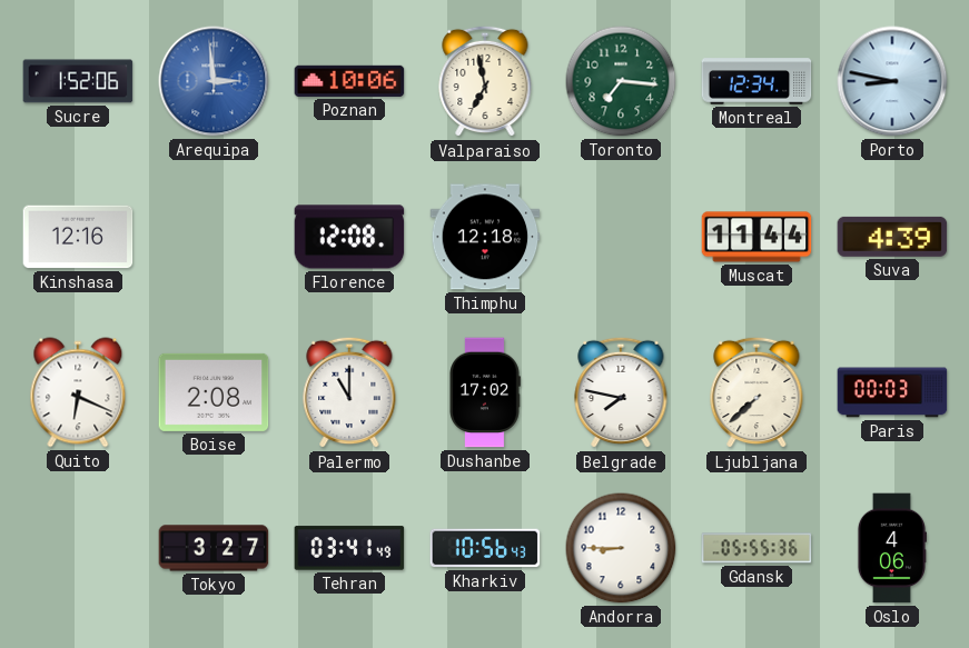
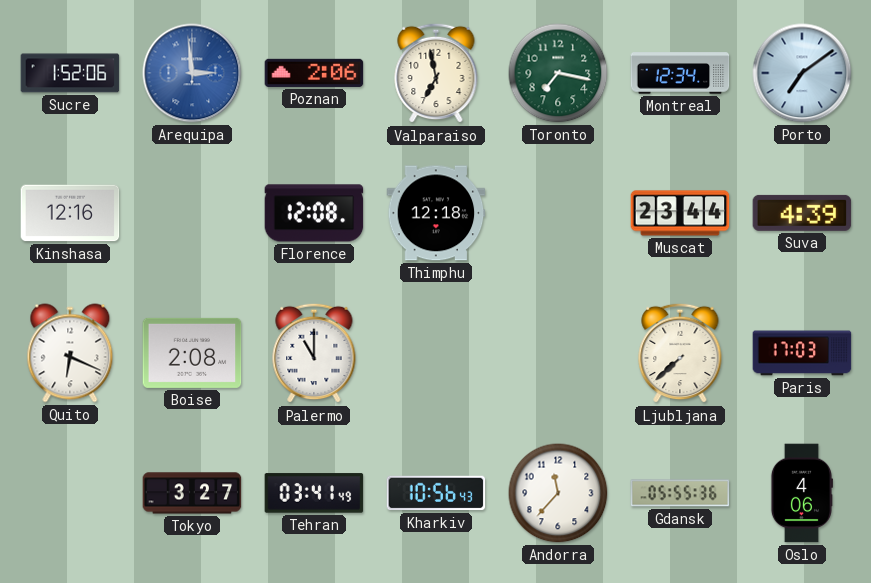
Poznan: 10:06 -> 2:06 (314, 73)
Toronto: 7:16 -> 7:17 (558, 73)
Porto: 8:47 -> 7:09 (802, 73)
Muscat: 11:44 -> 23:44 (680, 213)
Dushanbe: 17:02 -> none (485, 392)
Belgrade: 7:47 -> none (621, 392)
Paris: 00:03 -> 17:03 (802, 353)
Andorra: 8:45 -> 11:37 (558, 493)
